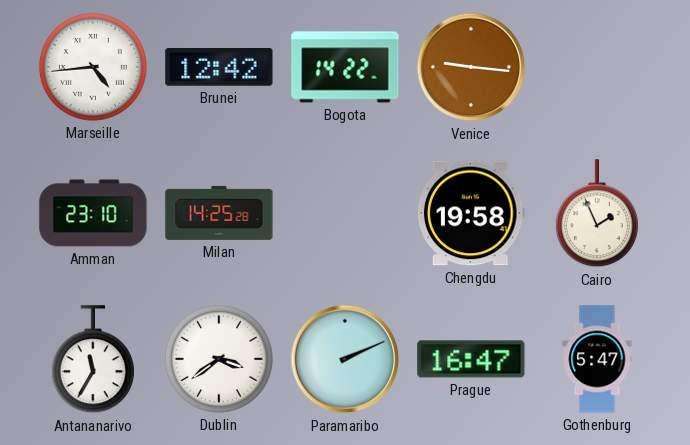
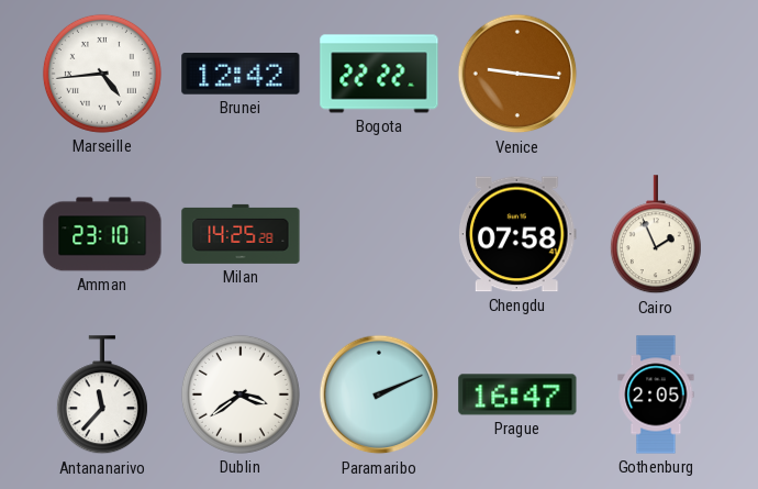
Bogota: 14:22 -> 22:22 (379, 74)
Chengdu: 19:58 -> 07:58 (517, 234)
Antananarivo: 11:35 -> 11:37 (102, 396)
Gothenburg: 5:47 -> 2:05 (656, 394)
